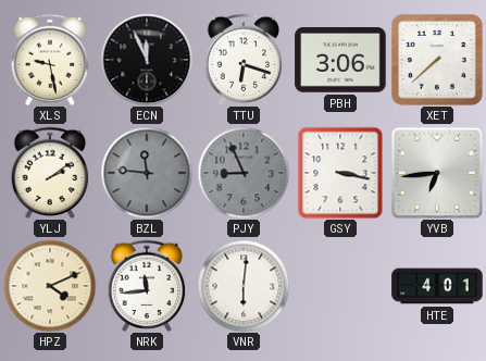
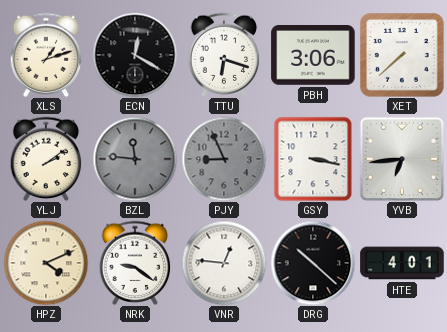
XLS: 9:28 -> 1:12 (46, 55)
ECN: 11:56 -> 12:20 (135, 55)
NRK: 11:44 -> 9:21 (135, 263)
VNR: 6:01 -> 12:46 (224, 263)
DRG: none -> 10:22 (313, 263)
